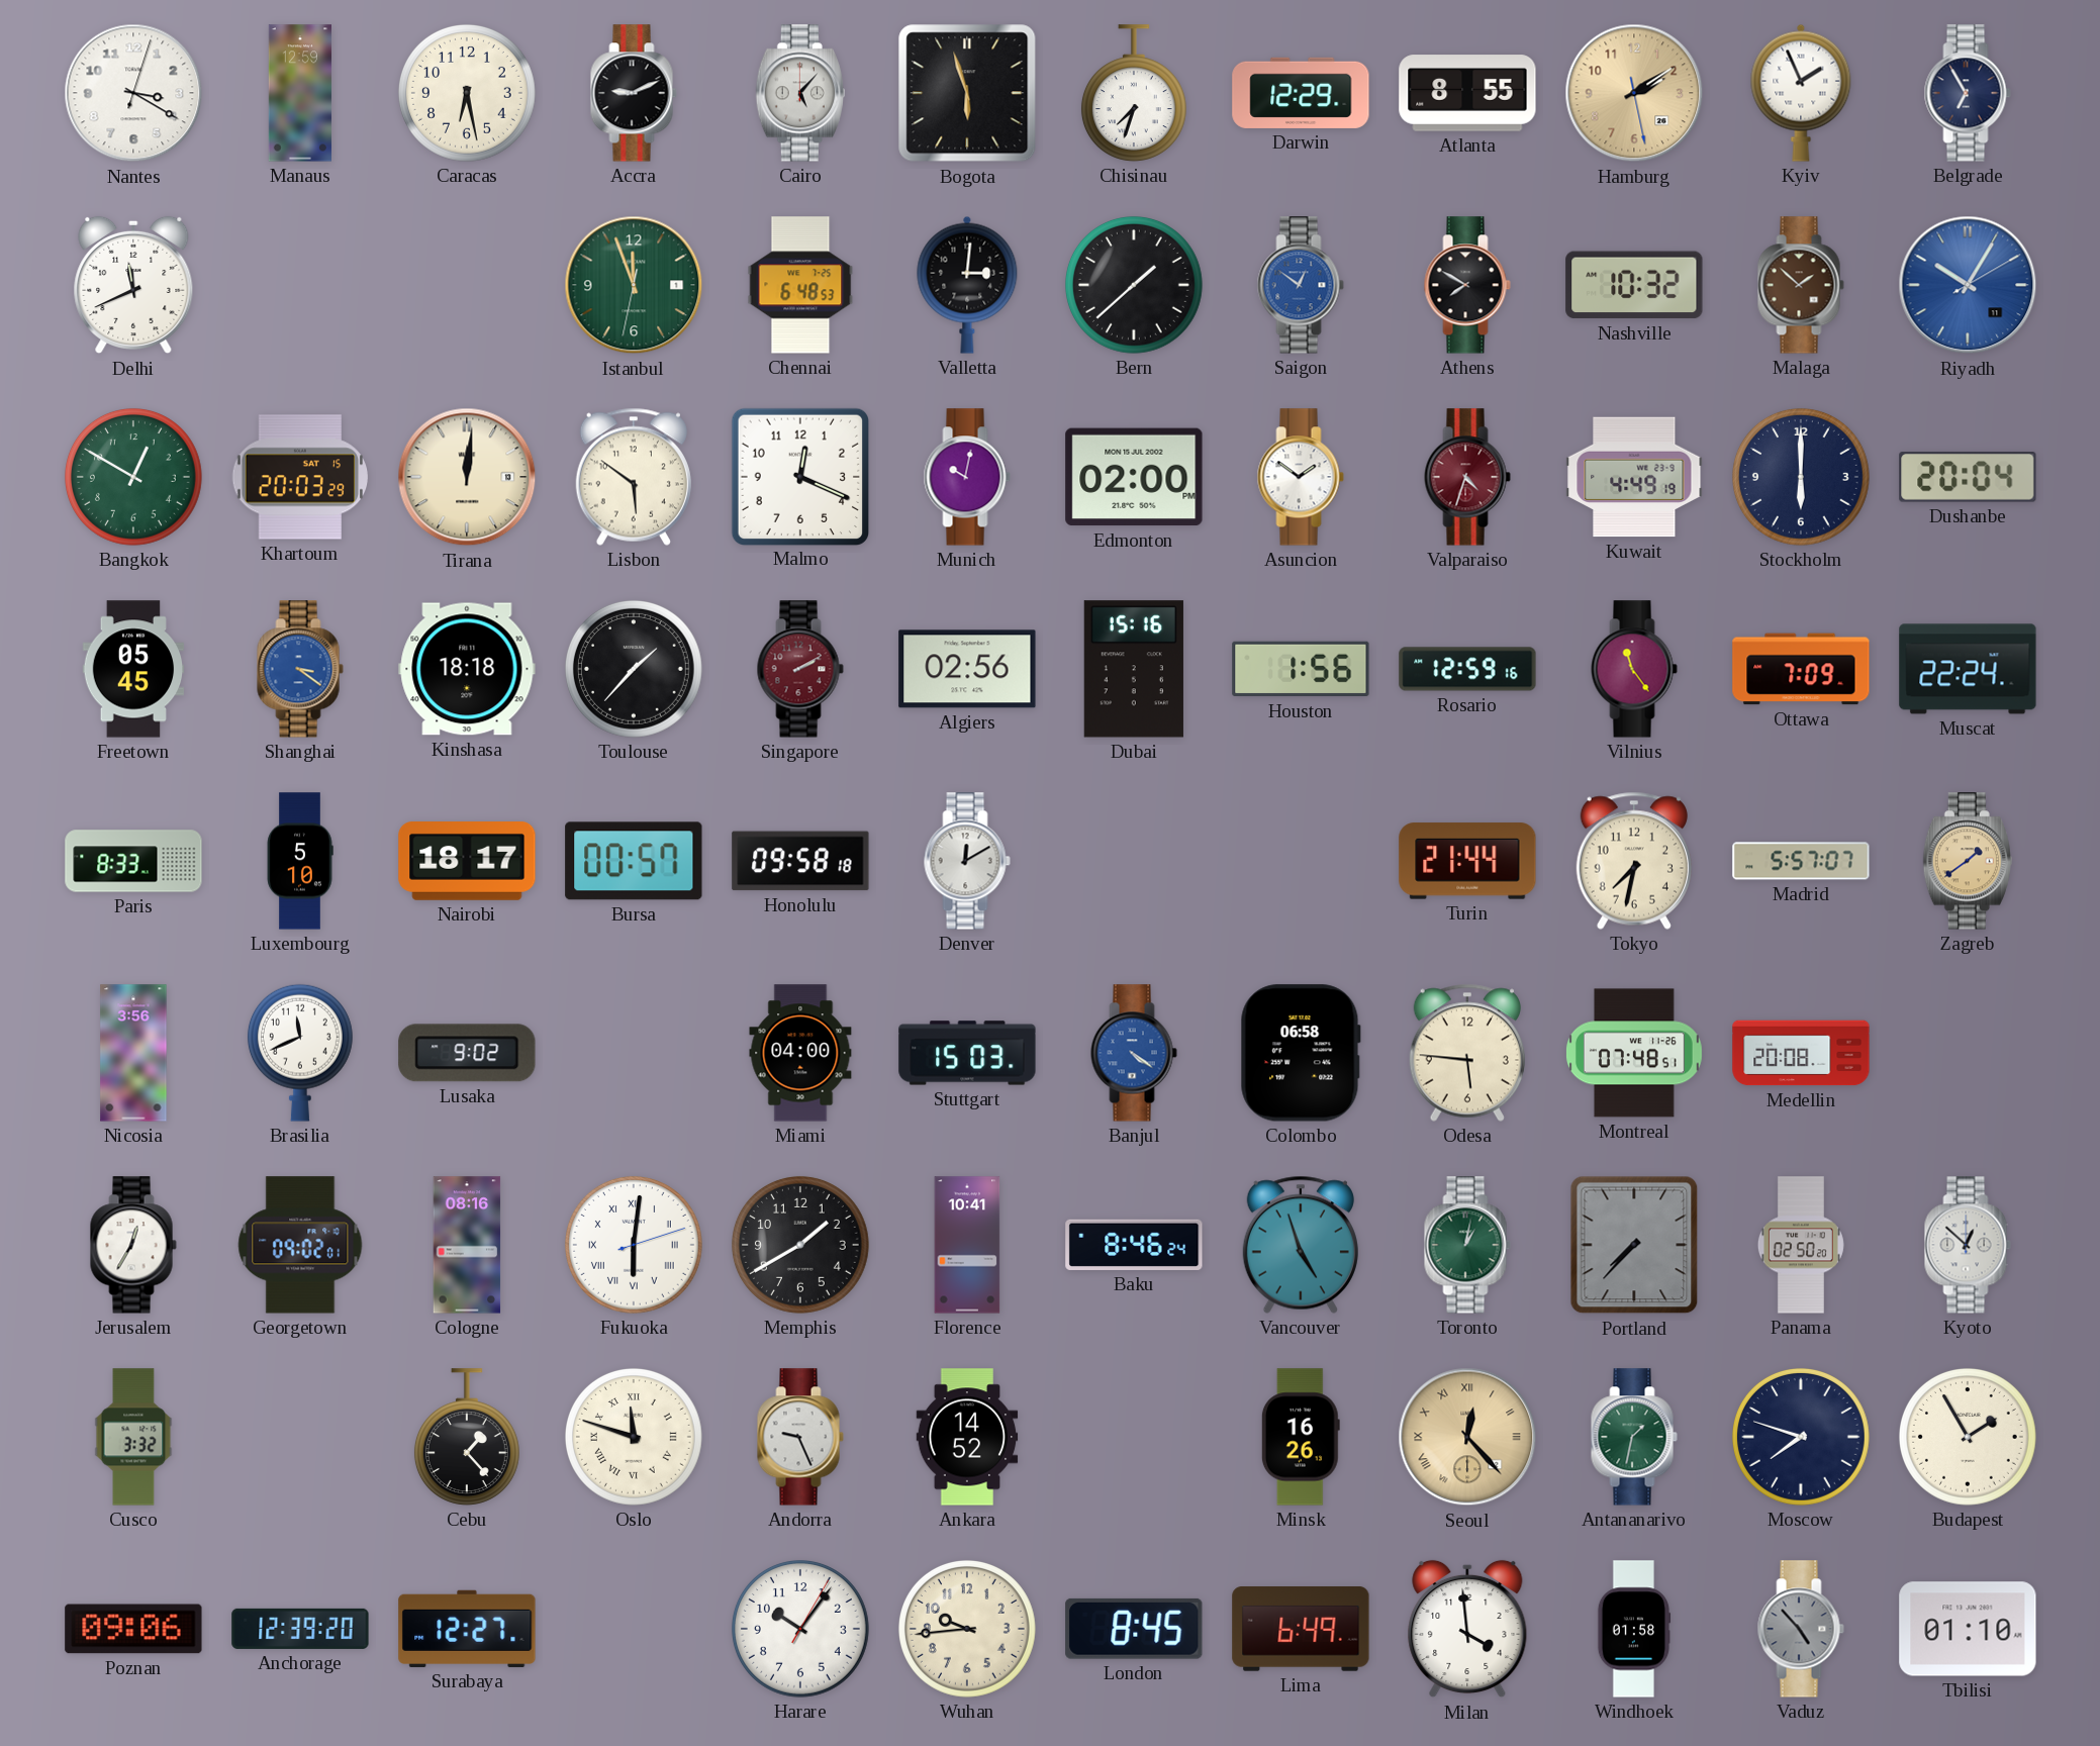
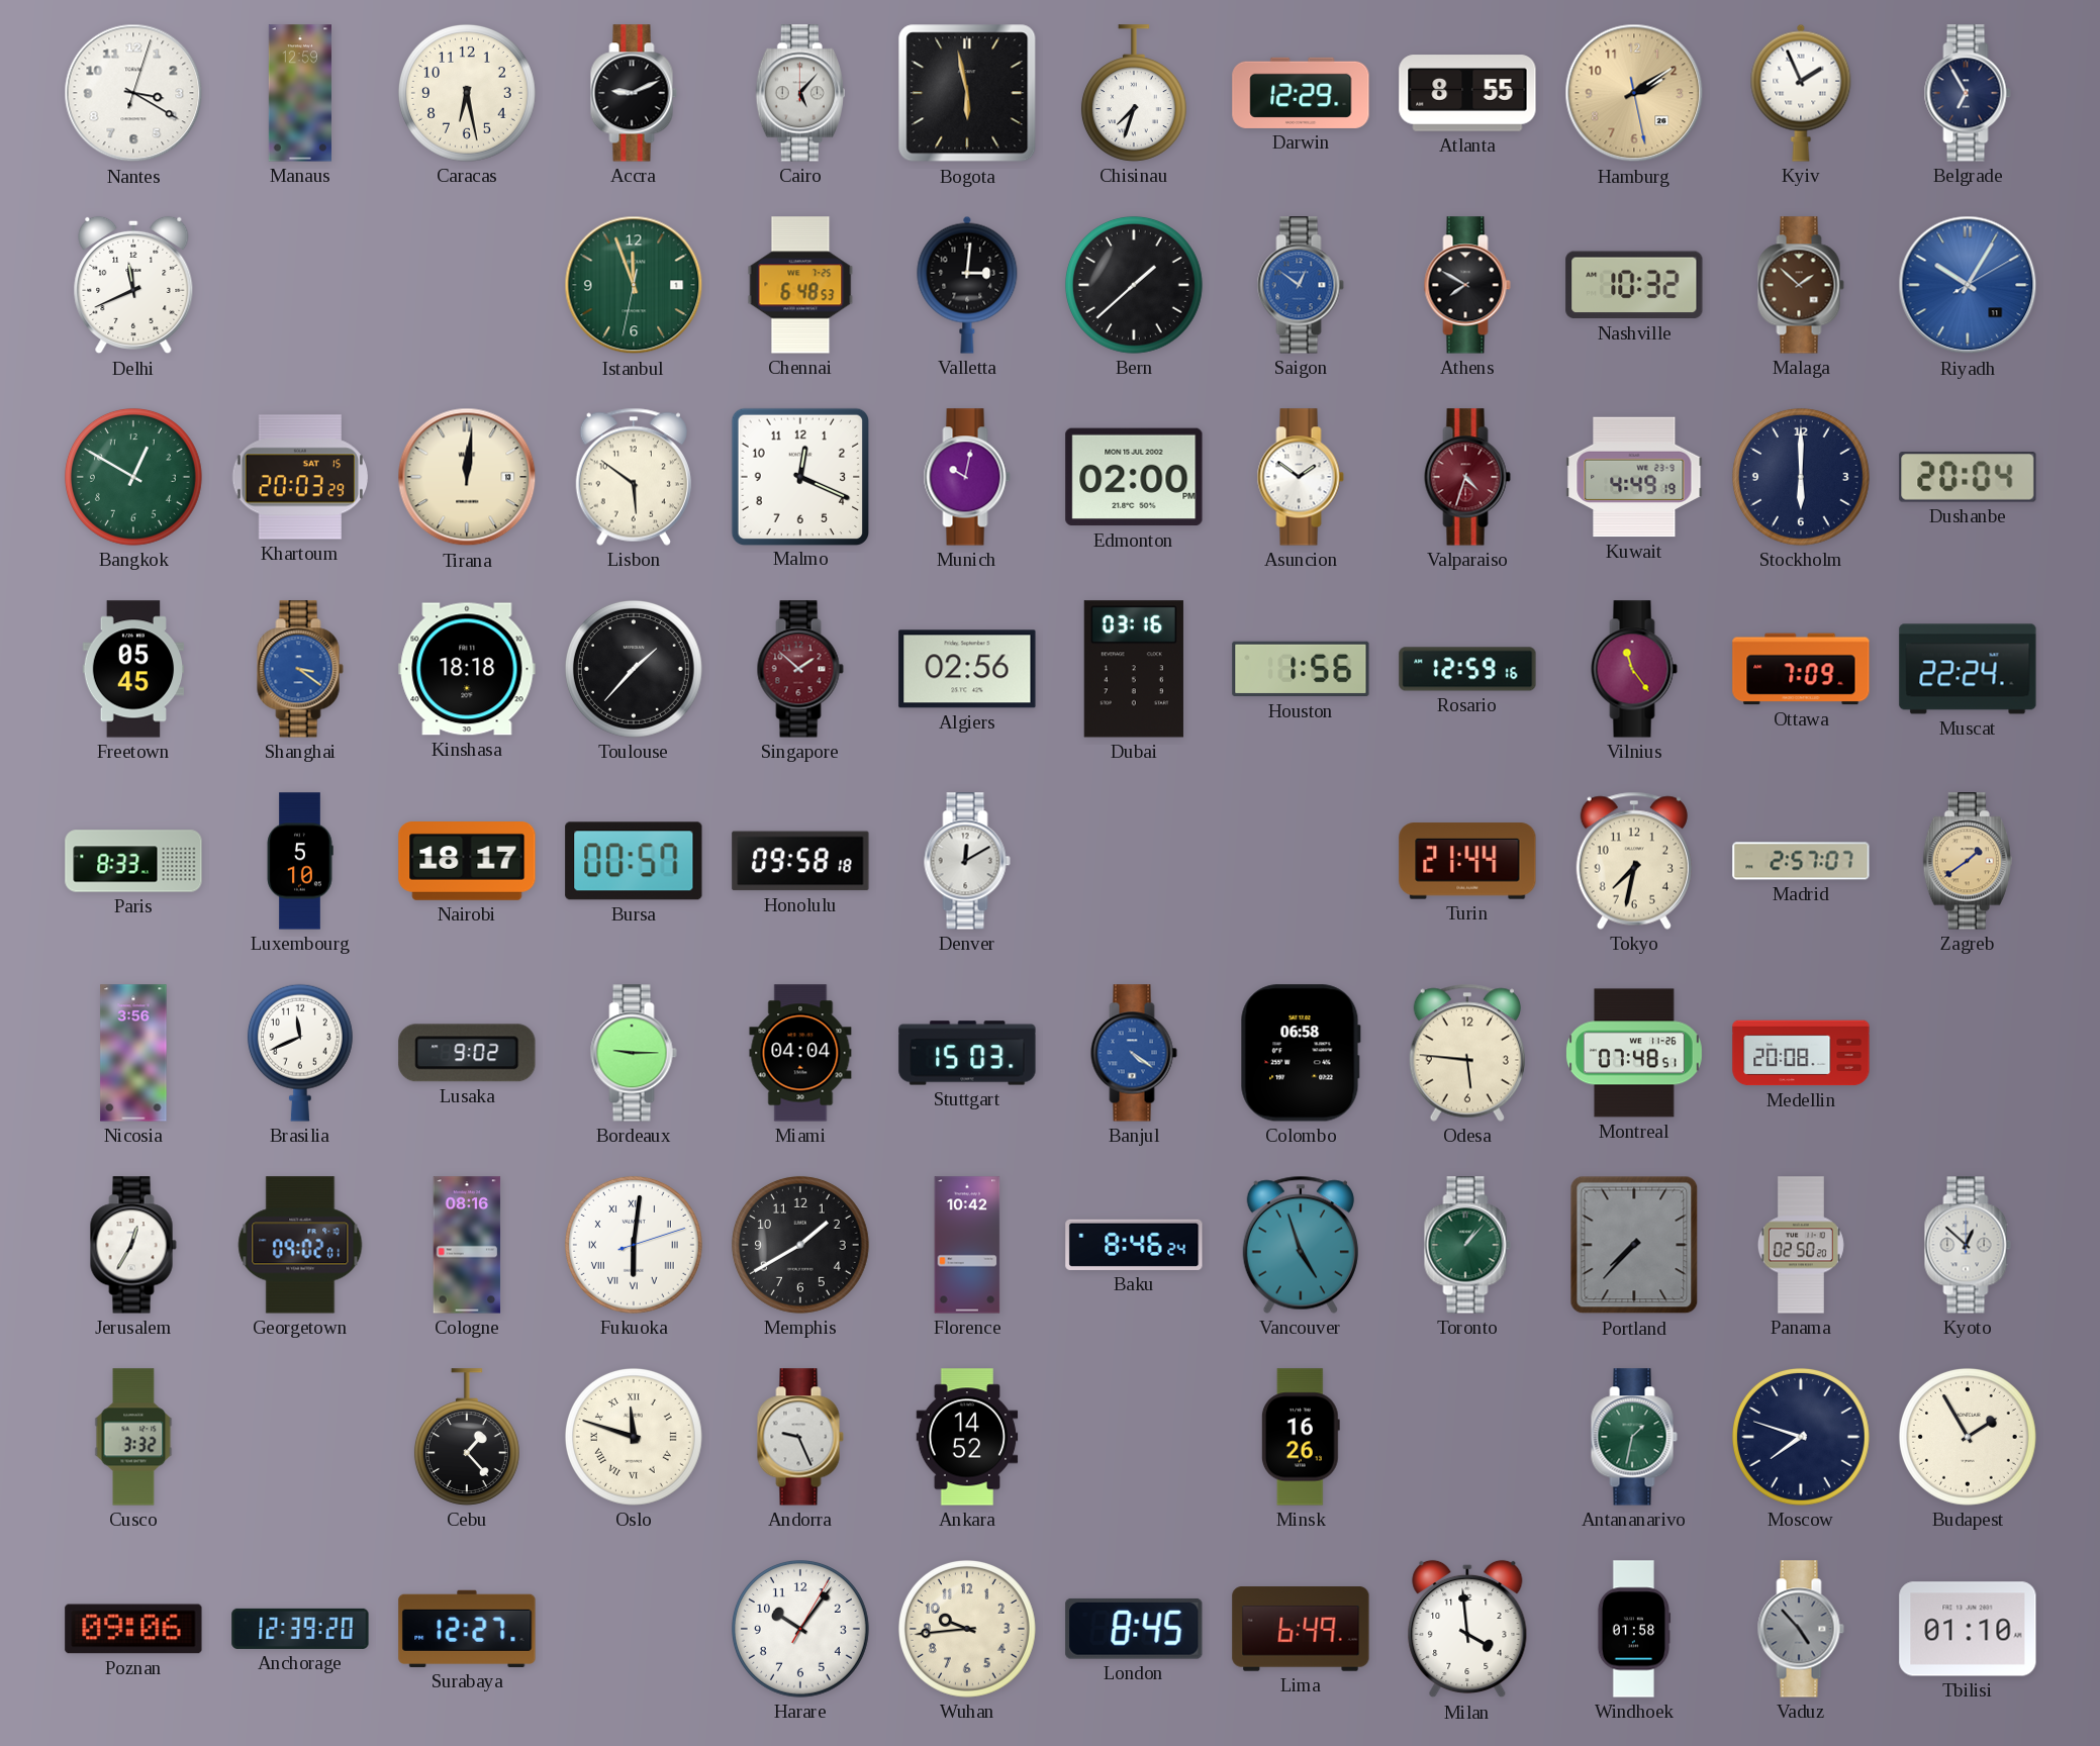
Bogota: 5:57 -> 5:58 (967, 93)
Singapore: 2:10 -> 1:52 (800, 669)
Dubai: 15:16 -> 03:16 (1134, 669)
Madrid: 5:57 -> 2:57 (1801, 861)
Bordeaux: none -> 9:15 (634, 1053)
Miami: 04:00 -> 04:04 (800, 1053)
Florence: 10:41 -> 10:42 (967, 1245)
Toronto: 1:02 -> 1:07 (1467, 1245)
Seoul: 12:23 -> none (1467, 1437)
